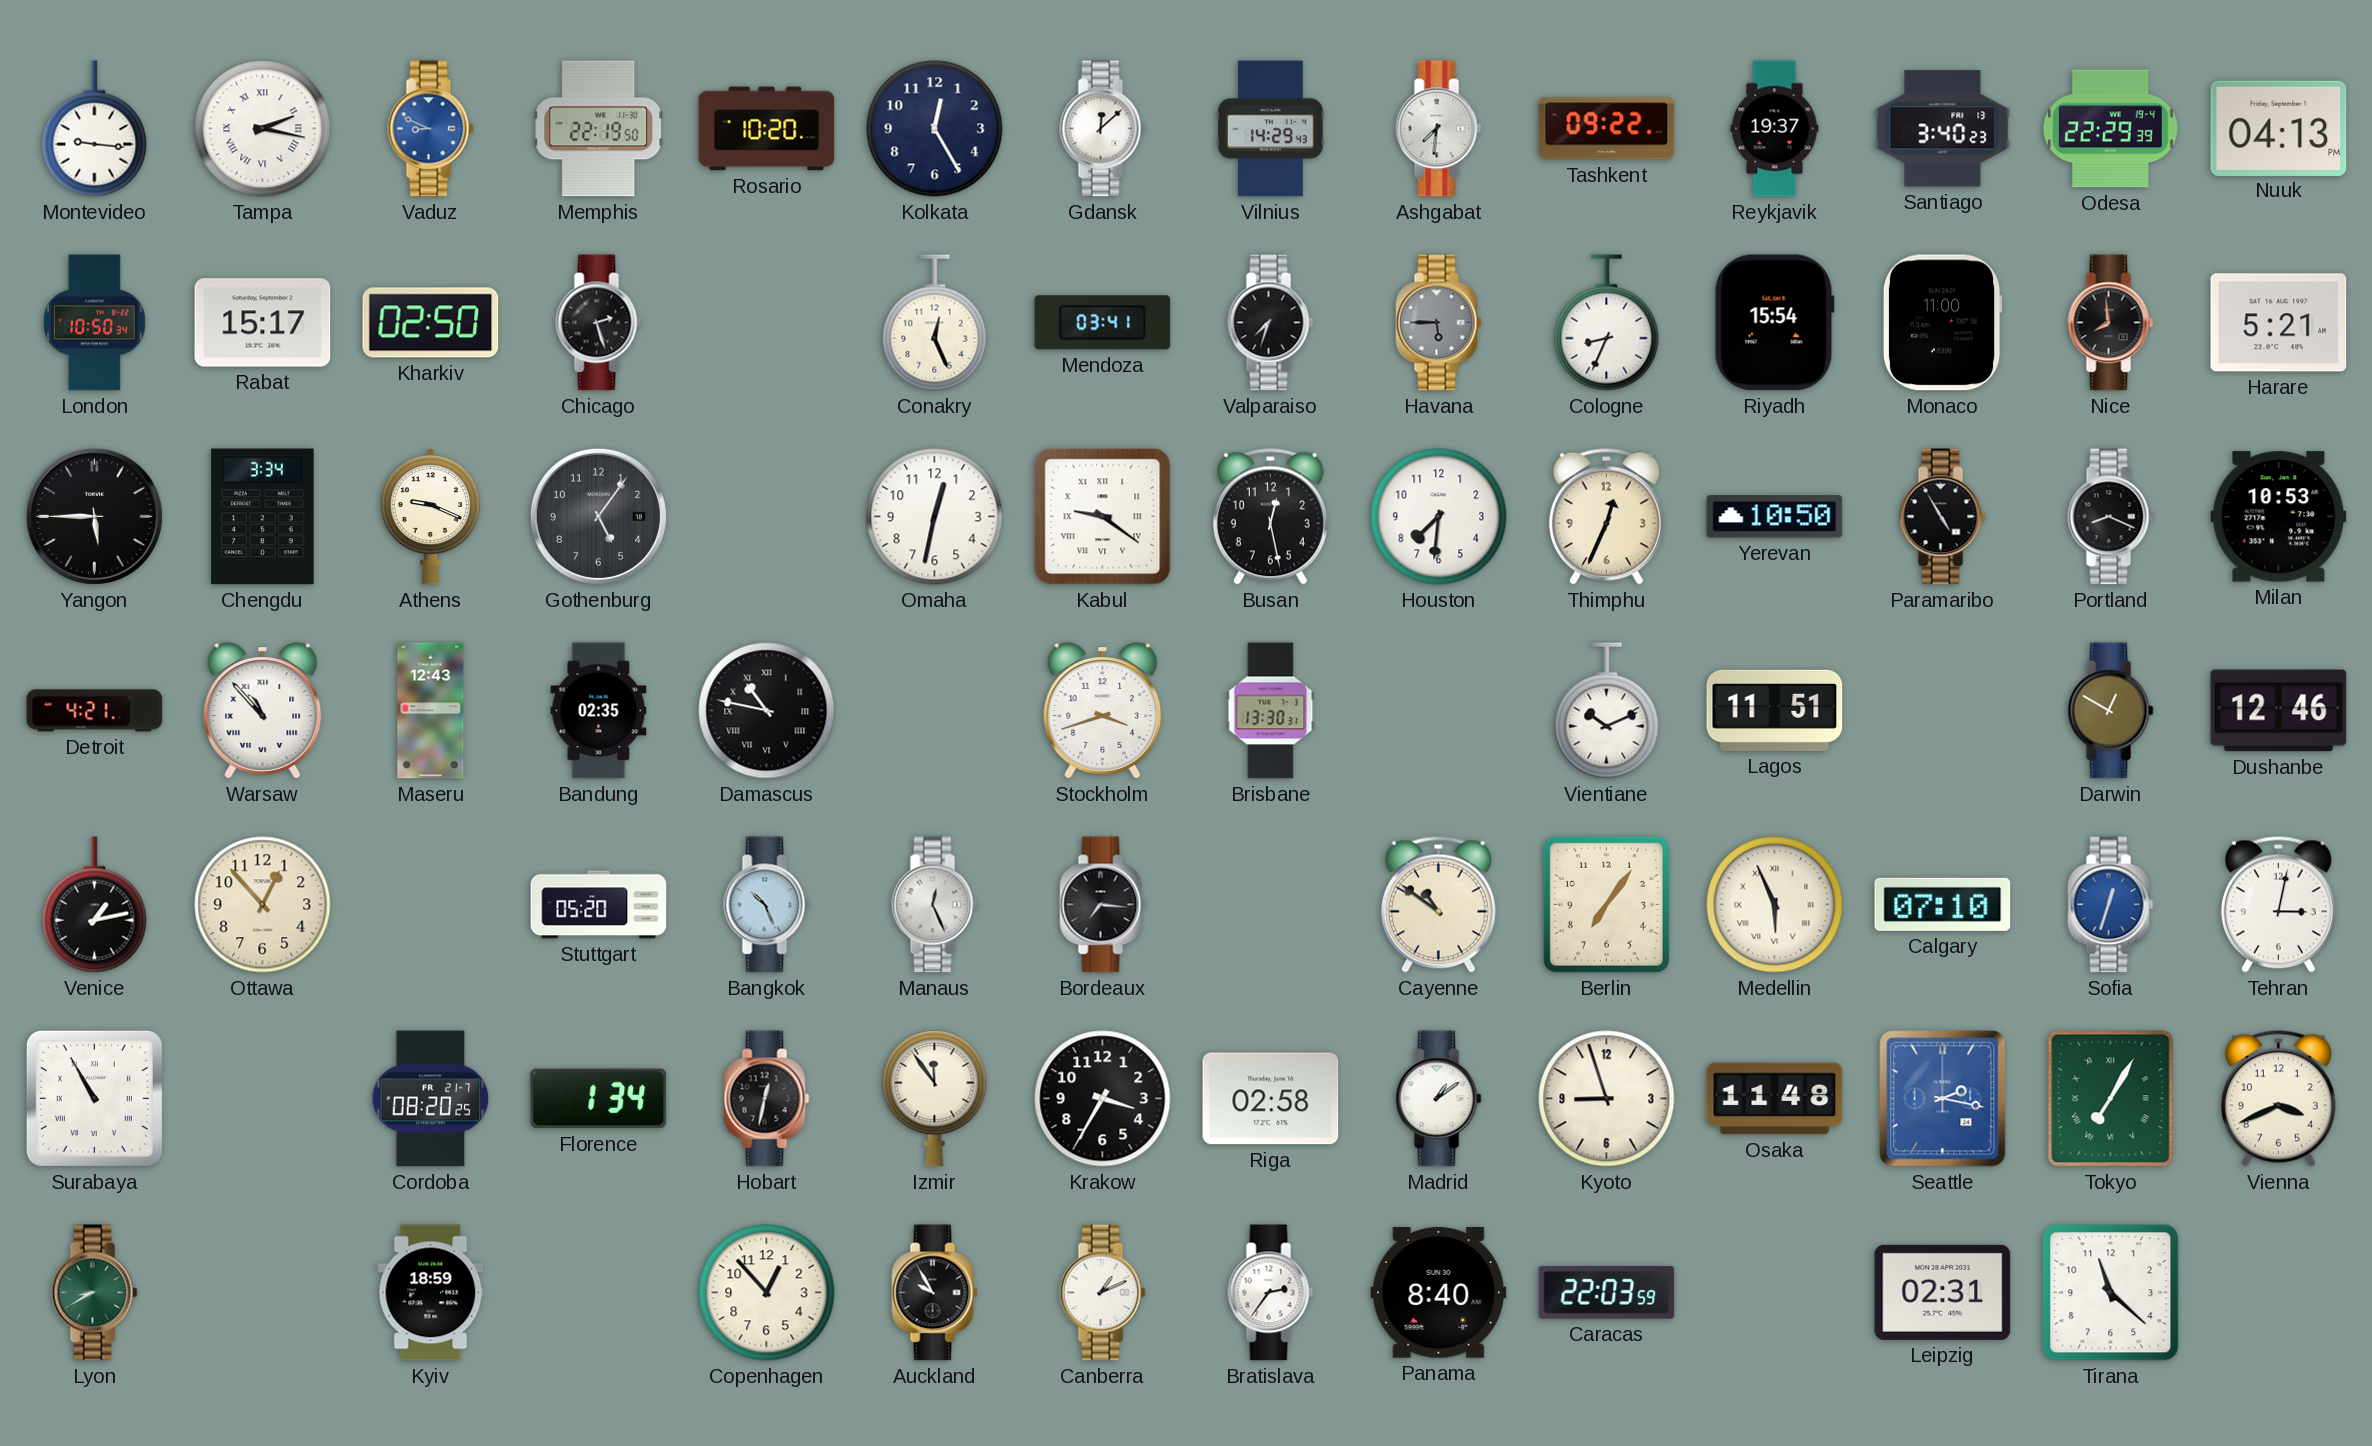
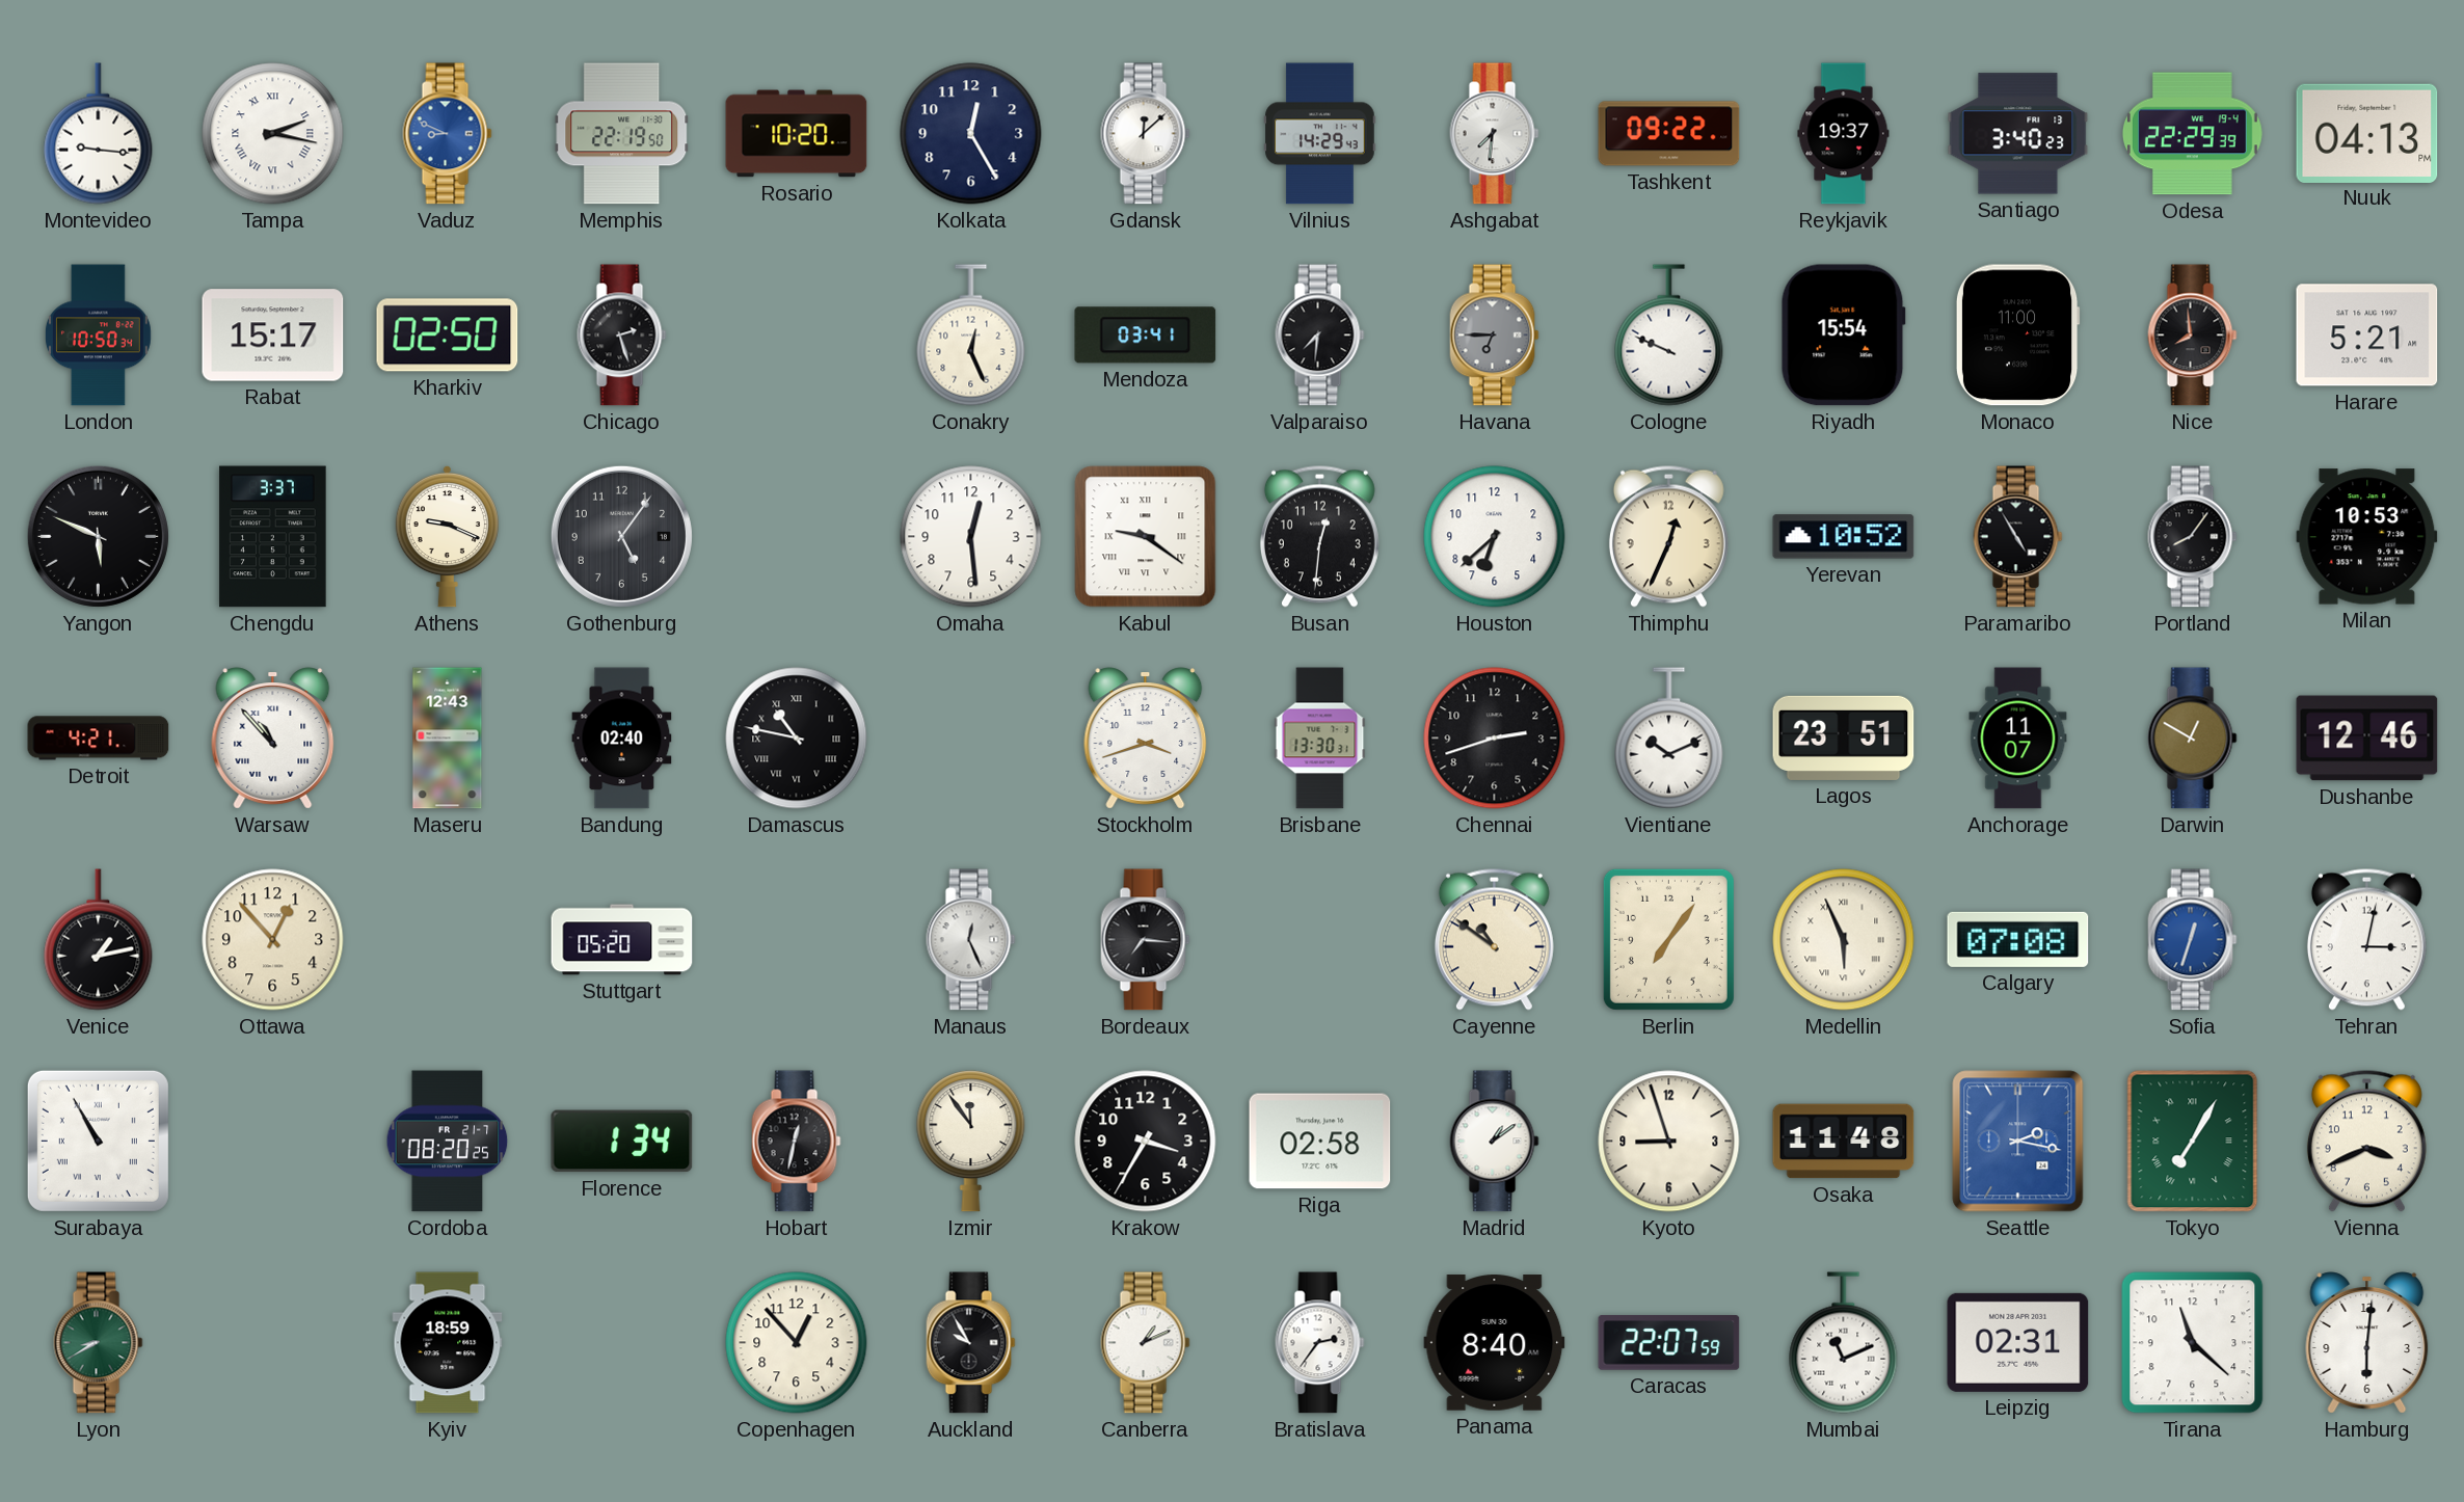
Valparaiso: 7:33 -> 7:31 (1320, 336)
Havana: 5:45 -> 6:45 (1495, 336)
Cologne: 8:34 -> 9:49 (1669, 336)
Yangon: 5:45 -> 5:49 (98, 536)
Chengdu: 3:34 -> 3:37 (273, 537)
Omaha: 12:32 -> 12:29 (971, 537)
Busan: 12:28 -> 12:31 (1319, 536)
Houston: 7:31 -> 6:38 (1495, 537)
Yerevan: 10:50 -> 10:52 (1844, 537)
Portland: 8:19 -> 8:06 (2193, 537)
Bandung: 02:35 -> 02:40 (622, 739)
Chennai: none -> 2:42 (1495, 739)
Lagos: 11:51 -> 23:51 (1844, 737)
Anchorage: none -> 11:07 (2018, 739)
Bangkok: 10:26 -> none (767, 905)
Calgary: 07:10 -> 07:08 (2018, 939)
Caracas: 22:03 -> 22:07 (1669, 1343)
Mumbai: none -> 11:11 (1844, 1343)
Hamburg: none -> 6:01 (2367, 1343)
